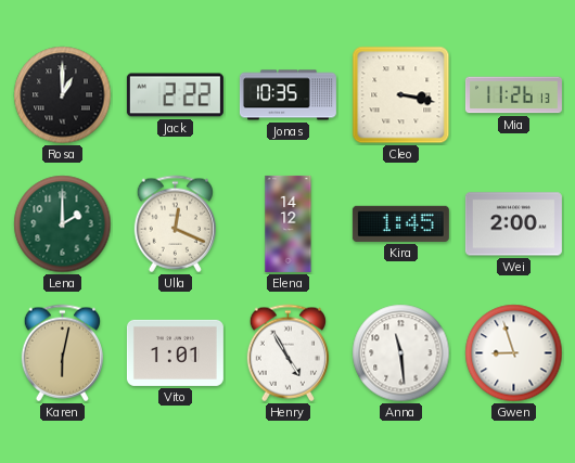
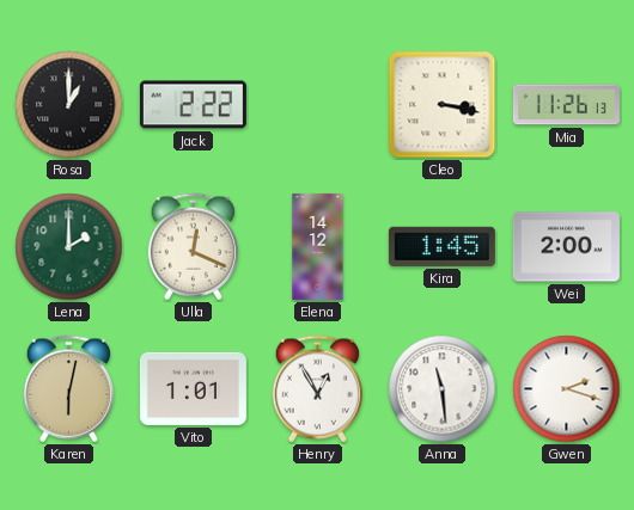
Jonas: 10:35 -> none (287, 95)
Henry: 4:55 -> 12:55 (317, 389)
Gwen: 8:57 -> 2:18 (567, 389)
